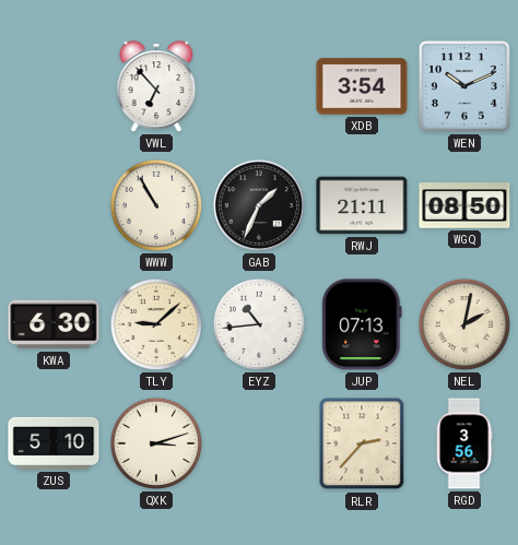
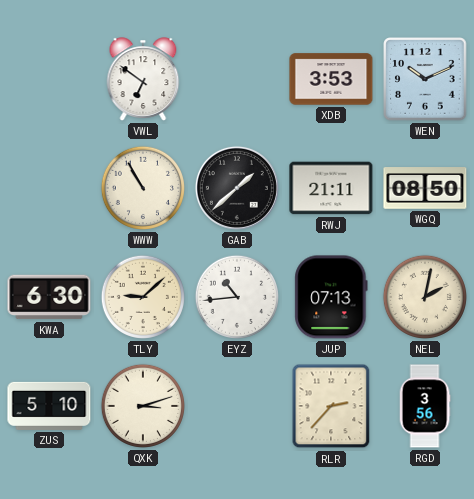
VWL: 6:53 -> 6:51 (143, 79)
XDB: 3:54 -> 3:53 (331, 79)
GAB: 1:34 -> 1:38 (237, 188)
